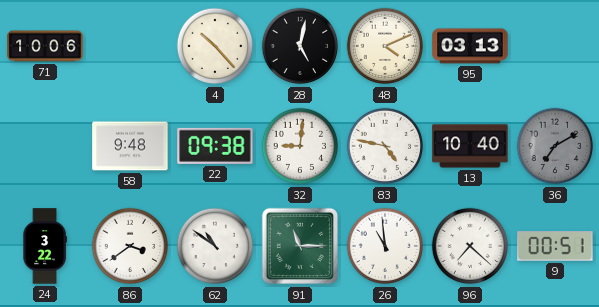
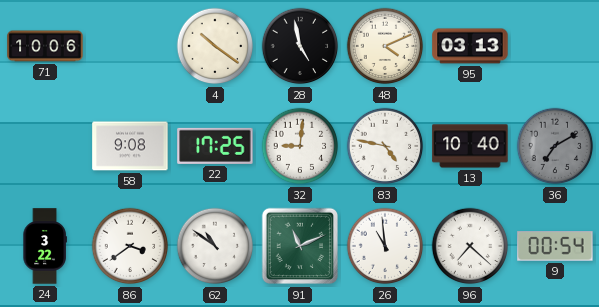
4: 10:23 -> 10:21 (215, 46)
28: 5:02 -> 4:58 (300, 46)
58: 9:48 -> 9:08 (130, 146)
22: 09:38 -> 17:25 (215, 146)
91: 11:15 -> 11:11 (300, 246)
9: 00:51 -> 00:54 (555, 246)
